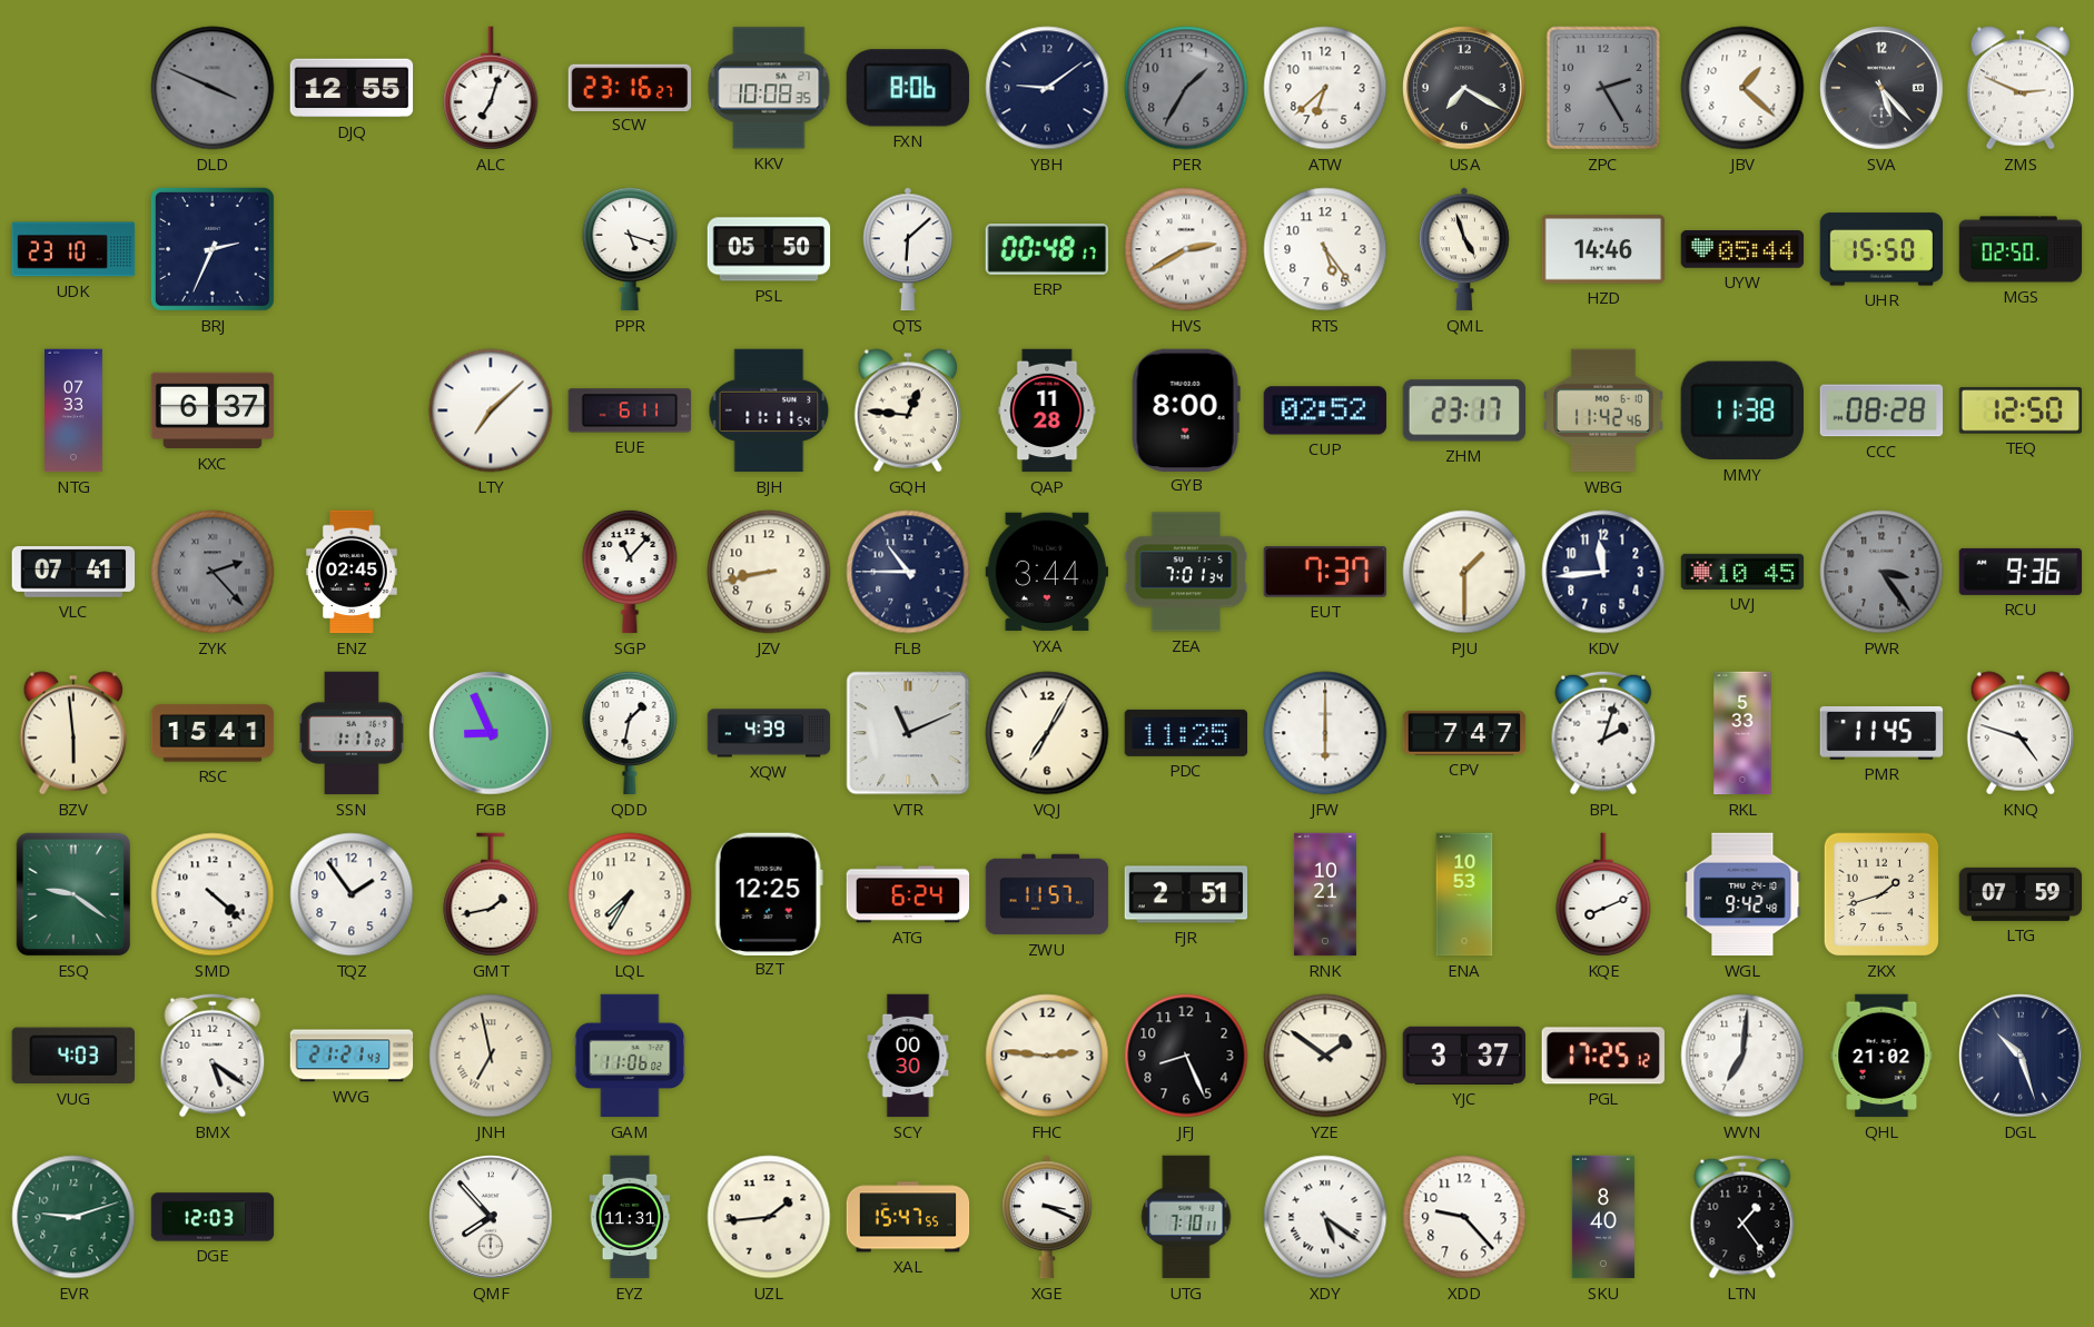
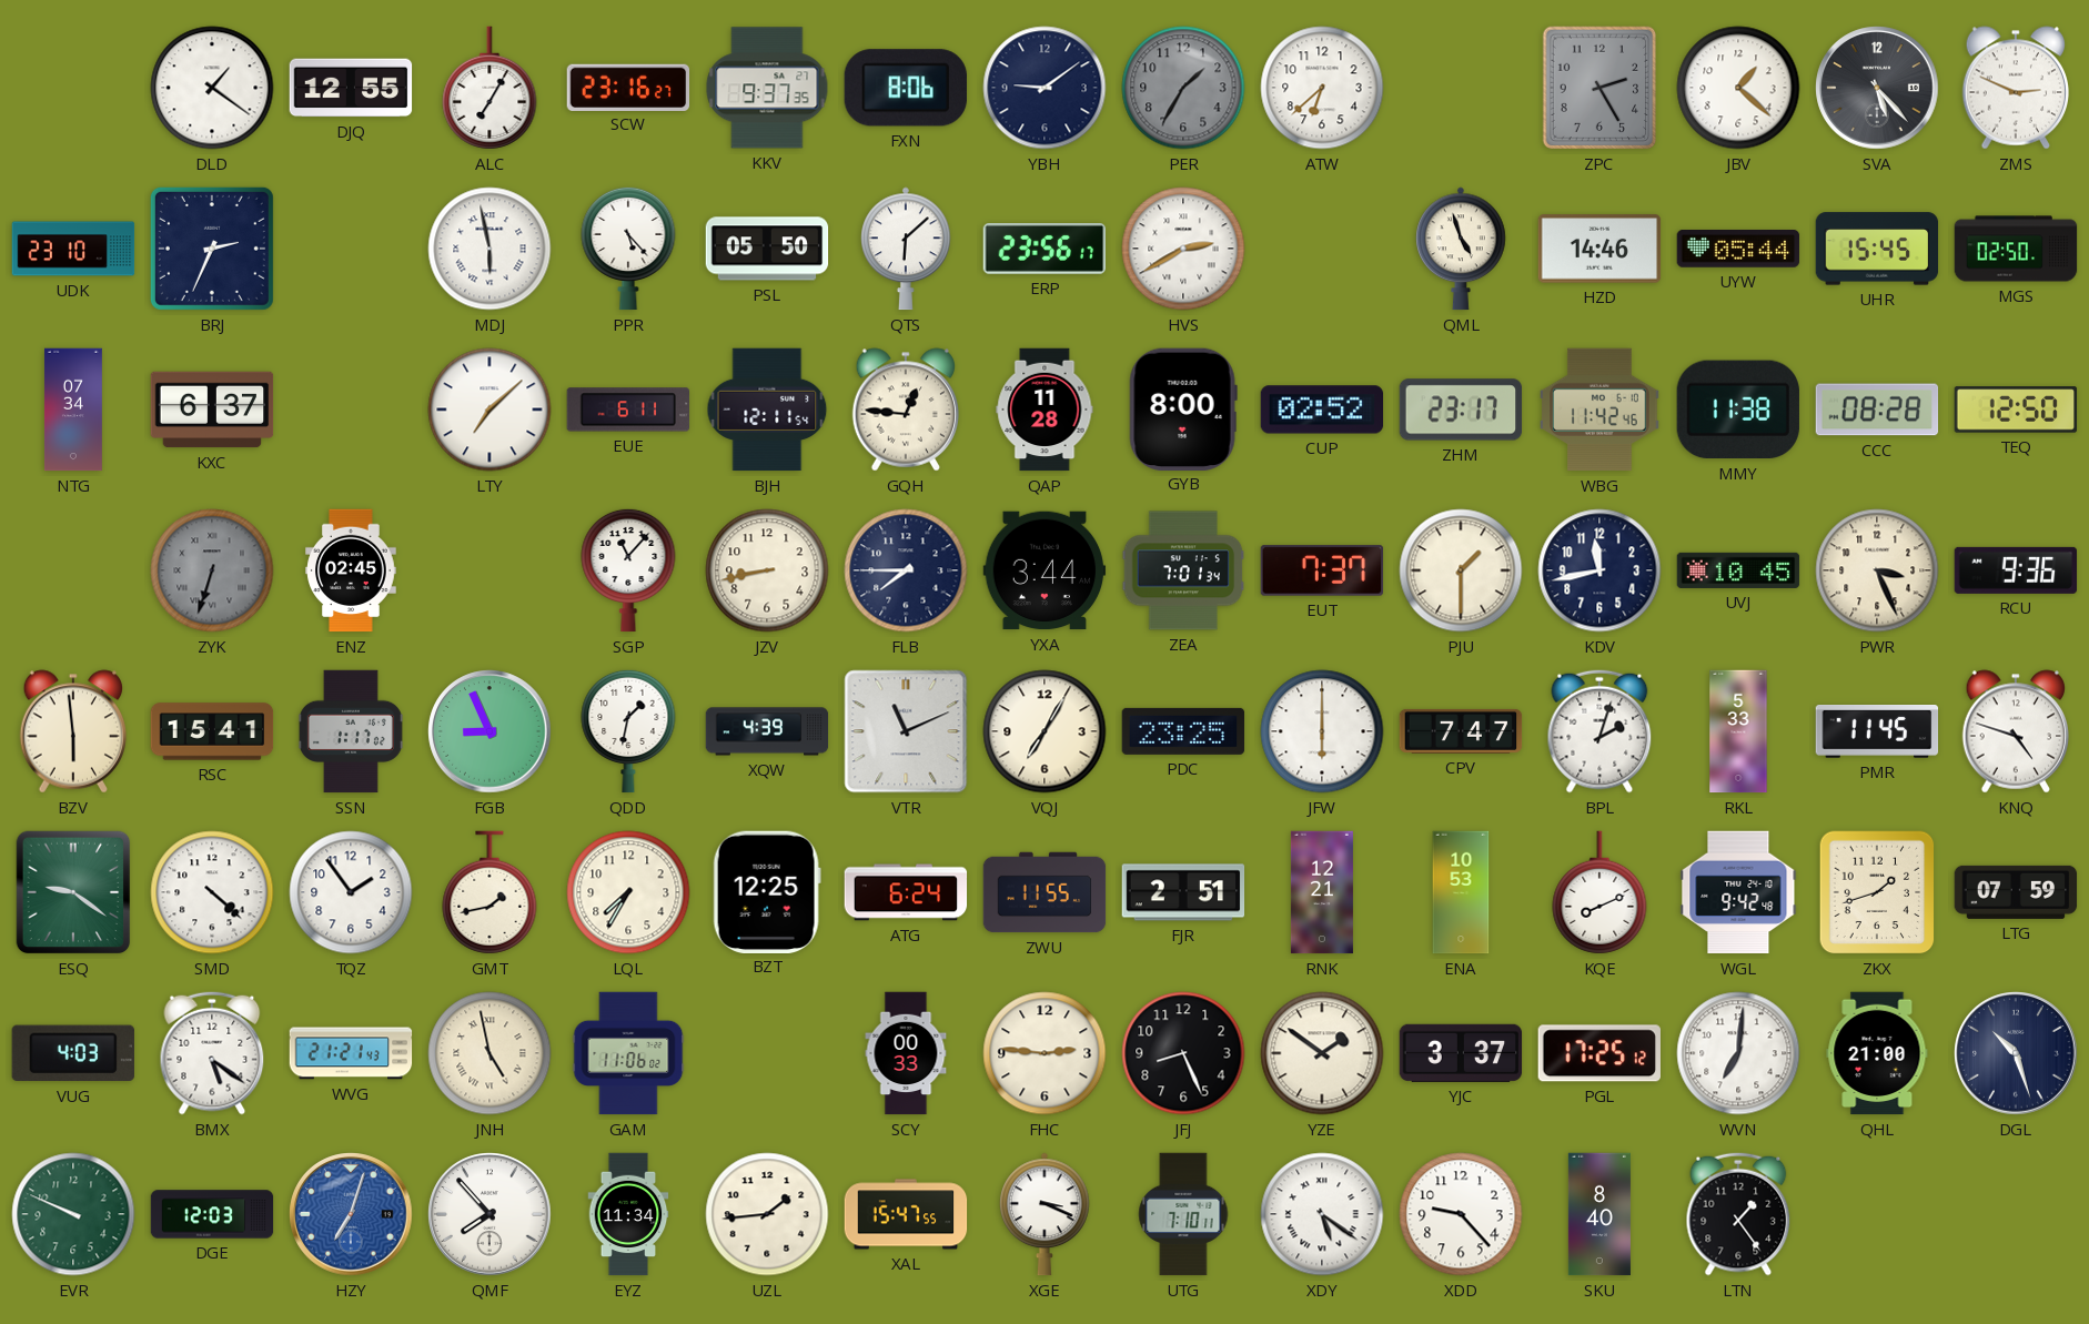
DLD: 3:49 -> 1:21 (212, 88)
DLD dial: grey -> white (212, 88)
ALC: 7:03 -> 7:05 (490, 88)
KKV: 10:08 -> 9:37 (767, 88)
USA: 7:20 -> none (1464, 88)
MDJ: none -> 5:58 (490, 249)
PPR: 5:18 -> 5:23 (628, 249)
ERP: 00:48 -> 23:56 (1044, 250)
RTS: 5:24 -> none (1325, 249)
UHR: 15:50 -> 15:45 (1877, 249)
NTG: 07:33 -> 07:34 (73, 410)
BJH: 11:11 -> 12:11 (767, 410)
VLC: 07:41 -> none (73, 573)
ZYK: 2:23 -> 6:33 (212, 570)
FLB: 10:45 -> 7:45 (906, 570)
KDV: 11:44 -> 11:43 (1599, 570)
PWR: 3:24 -> 3:26 (1877, 570)
PWR dial: grey -> cream (1877, 570)
PDC: 11:25 -> 23:25 (1183, 731)
ZWU: 11:57 -> 11:55 (1044, 892)
RNK: 10:21 -> 12:21 (1322, 892)
JNH: 6:58 -> 4:58 (490, 1053)
SCY: 00:30 -> 00:33 (906, 1053)
QHL: 21:02 -> 21:00 (1877, 1053)
EVR: 9:12 -> 9:49 (73, 1214)
HZY: none -> 7:03 (351, 1214)
EYZ: 11:31 -> 11:34 (628, 1214)
